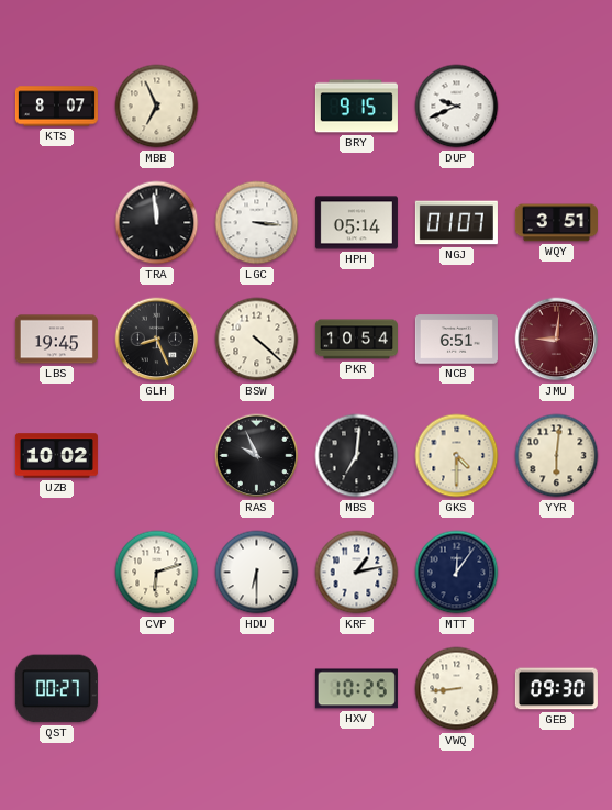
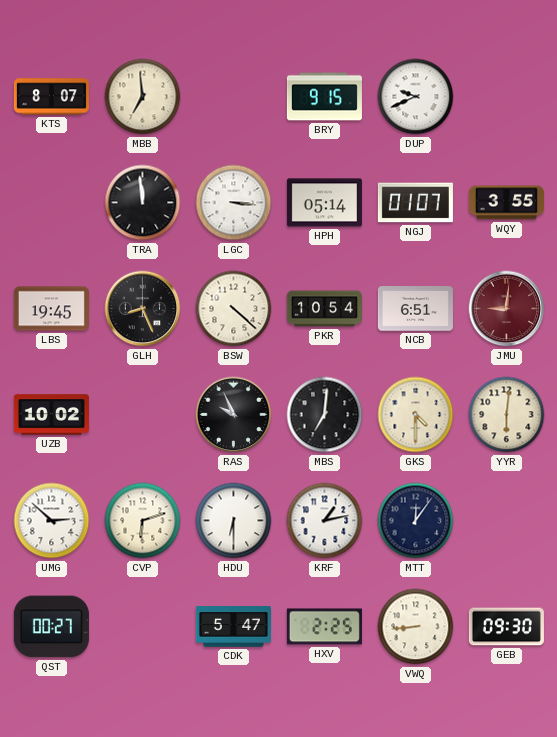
MBB: 6:56 -> 6:59 (143, 97)
WQY: 3:51 -> 3:55 (506, 203)
UMG: none -> 2:52 (52, 521)
CDK: none -> 5:47 (233, 627)
HXV: 10:25 -> 2:25 (324, 627)
